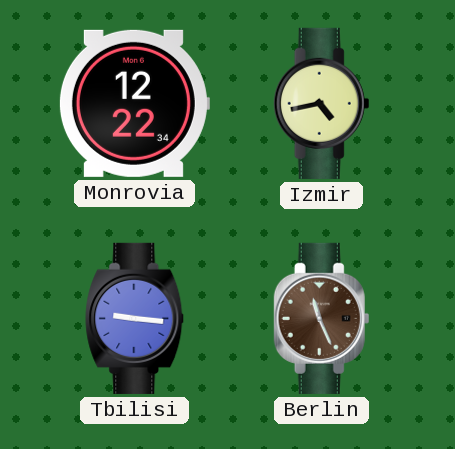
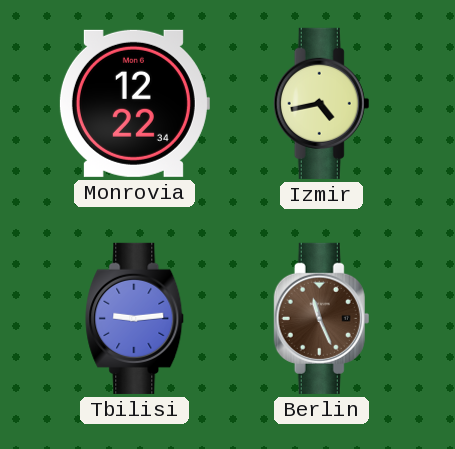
Tbilisi: 9:16 -> 9:14 (135, 318)
